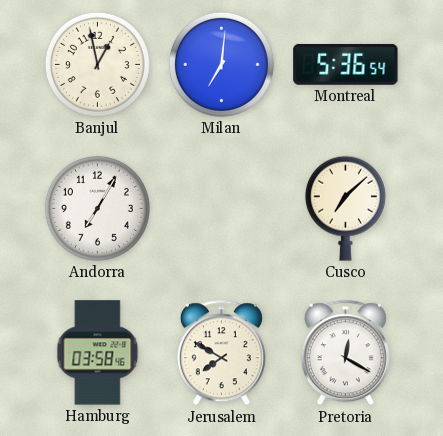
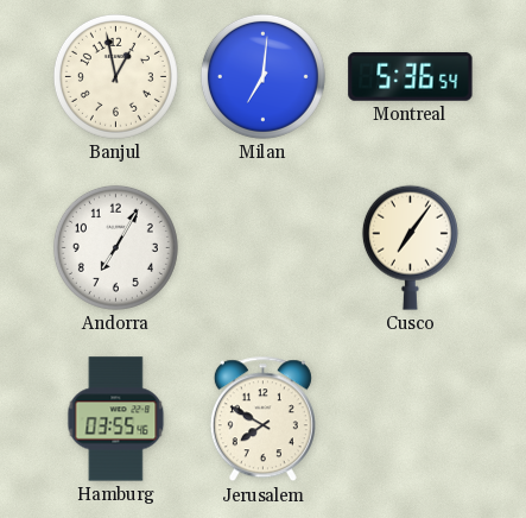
Cusco: 7:08 -> 7:06 (410, 247)
Hamburg: 03:58 -> 03:55 (116, 419)
Pretoria: 12:20 -> none (345, 353)
